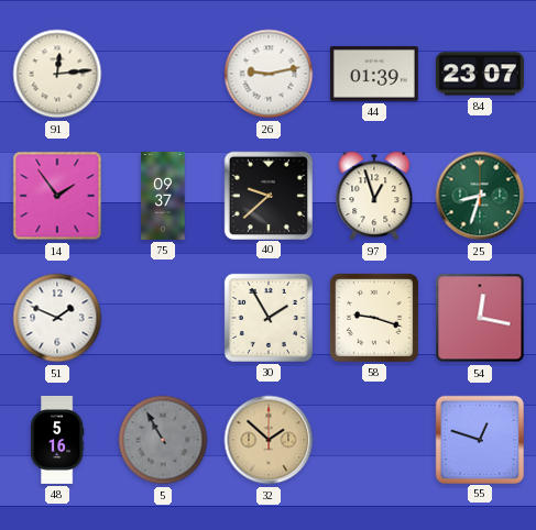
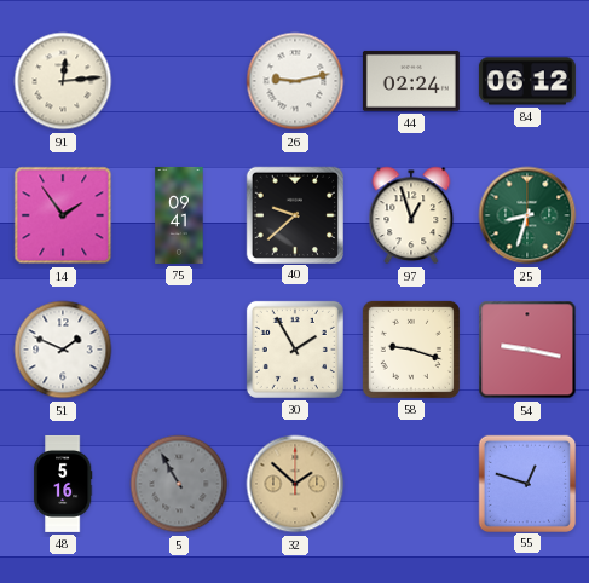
44: 01:39 -> 02:24 (411, 81)
84: 23:07 -> 06:12 (527, 81)
75: 09:37 -> 09:41 (179, 215)
54: 12:17 -> 9:17 (527, 350)
